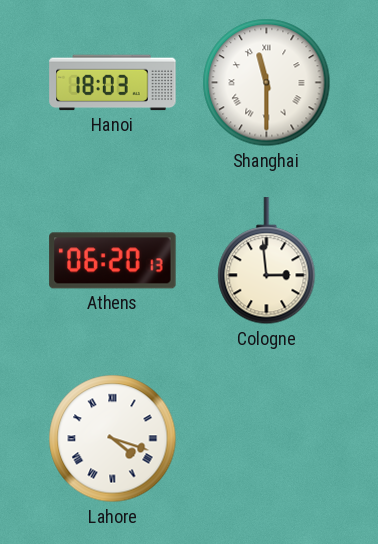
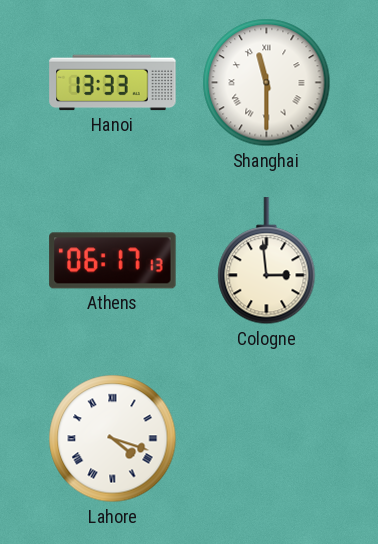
Hanoi: 18:03 -> 13:33 (113, 83)
Athens: 06:20 -> 06:17 (113, 261)
